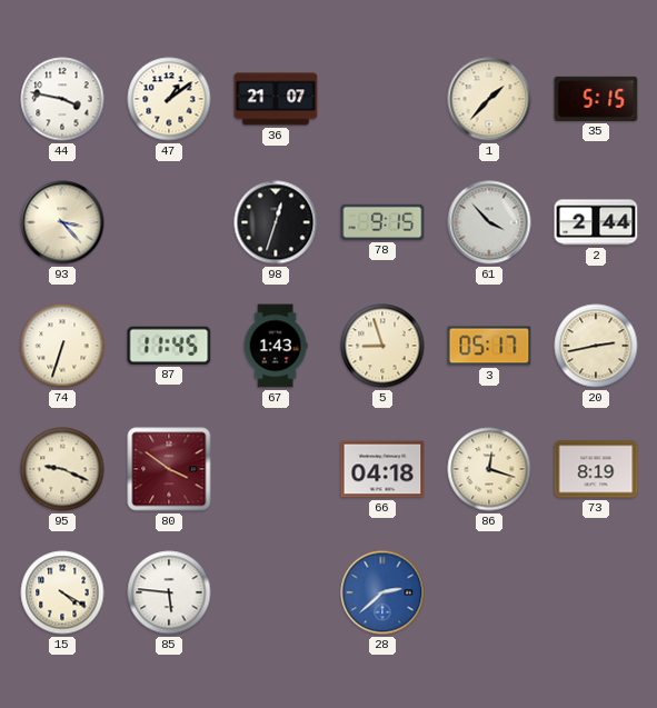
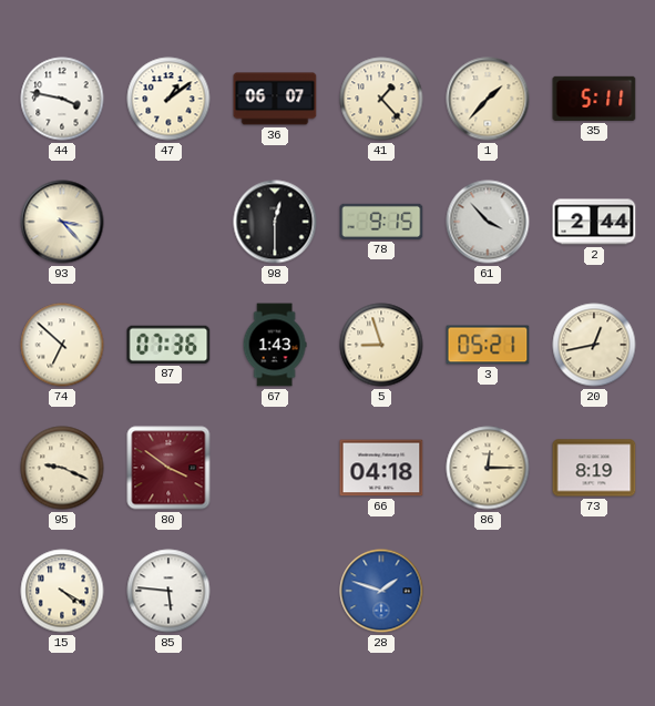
36: 21:07 -> 06:07 (275, 99)
41: none -> 1:23 (381, 99)
35: 5:15 -> 5:11 (594, 99)
98: 12:33 -> 12:30 (275, 222)
74: 6:33 -> 6:52 (62, 345)
87: 11:45 -> 07:36 (168, 345)
3: 05:17 -> 05:21 (488, 345)
20: 2:43 -> 12:43 (594, 345)
86: 12:18 -> 12:15 (488, 468)
28: 2:38 -> 1:48 (381, 591)
